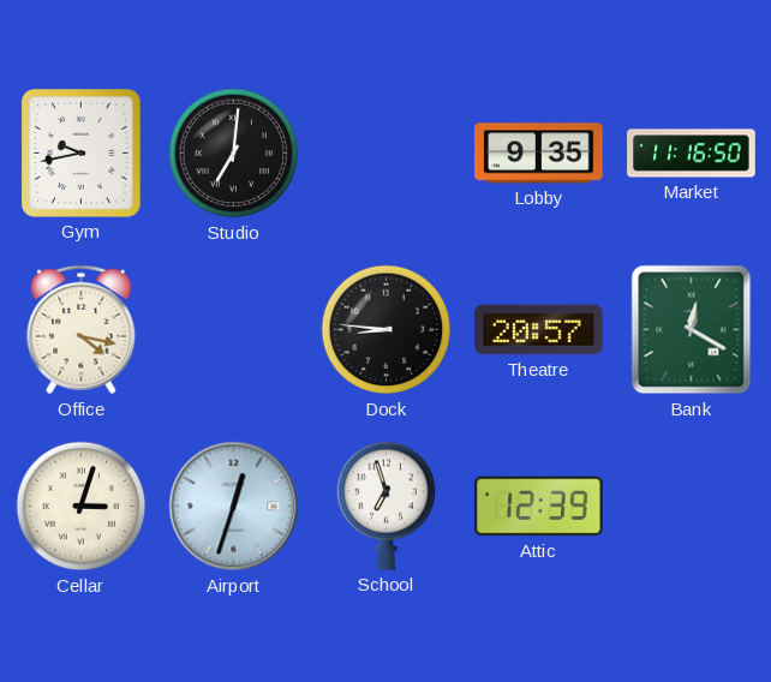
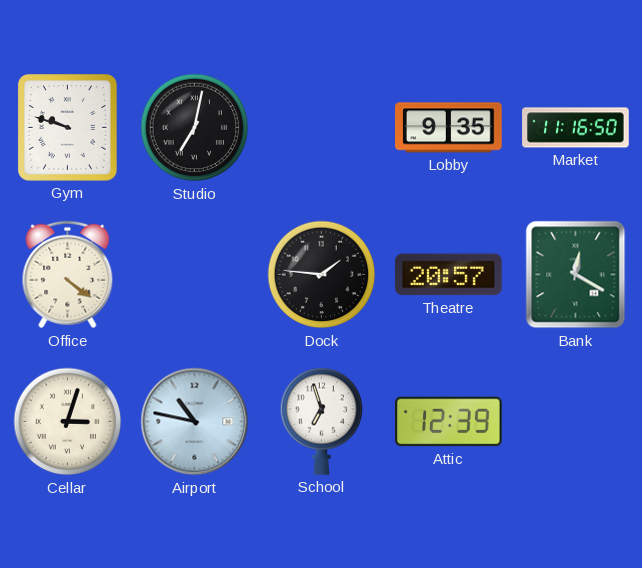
Gym: 9:43 -> 9:48 (68, 128)
Studio: 7:01 -> 7:02 (195, 128)
Office: 4:17 -> 4:21 (68, 275)
Dock: 8:46 -> 1:46 (322, 275)
Airport: 12:33 -> 10:47 (195, 422)
